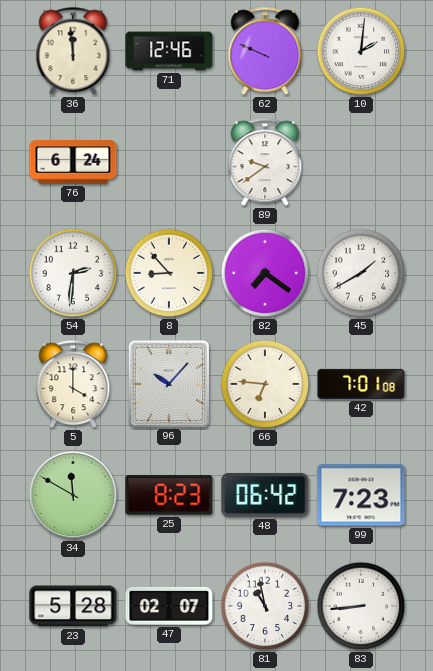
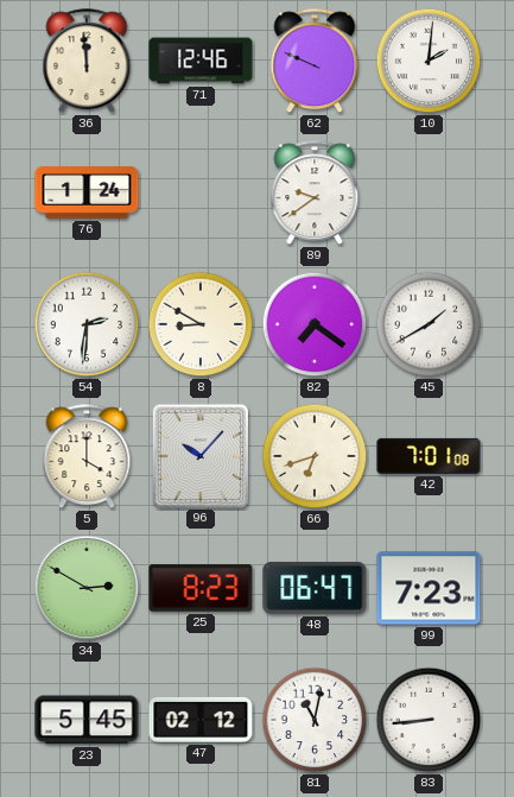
76: 6:24 -> 1:24 (87, 192)
8: 8:53 -> 8:50 (201, 324)
66: 6:46 -> 6:42 (315, 456)
34: 11:50 -> 2:50 (87, 588)
48: 06:42 -> 06:47 (315, 588)
23: 5:28 -> 5:45 (87, 720)
47: 02:07 -> 02:12 (201, 720)
81: 10:58 -> 11:02 (315, 720)
